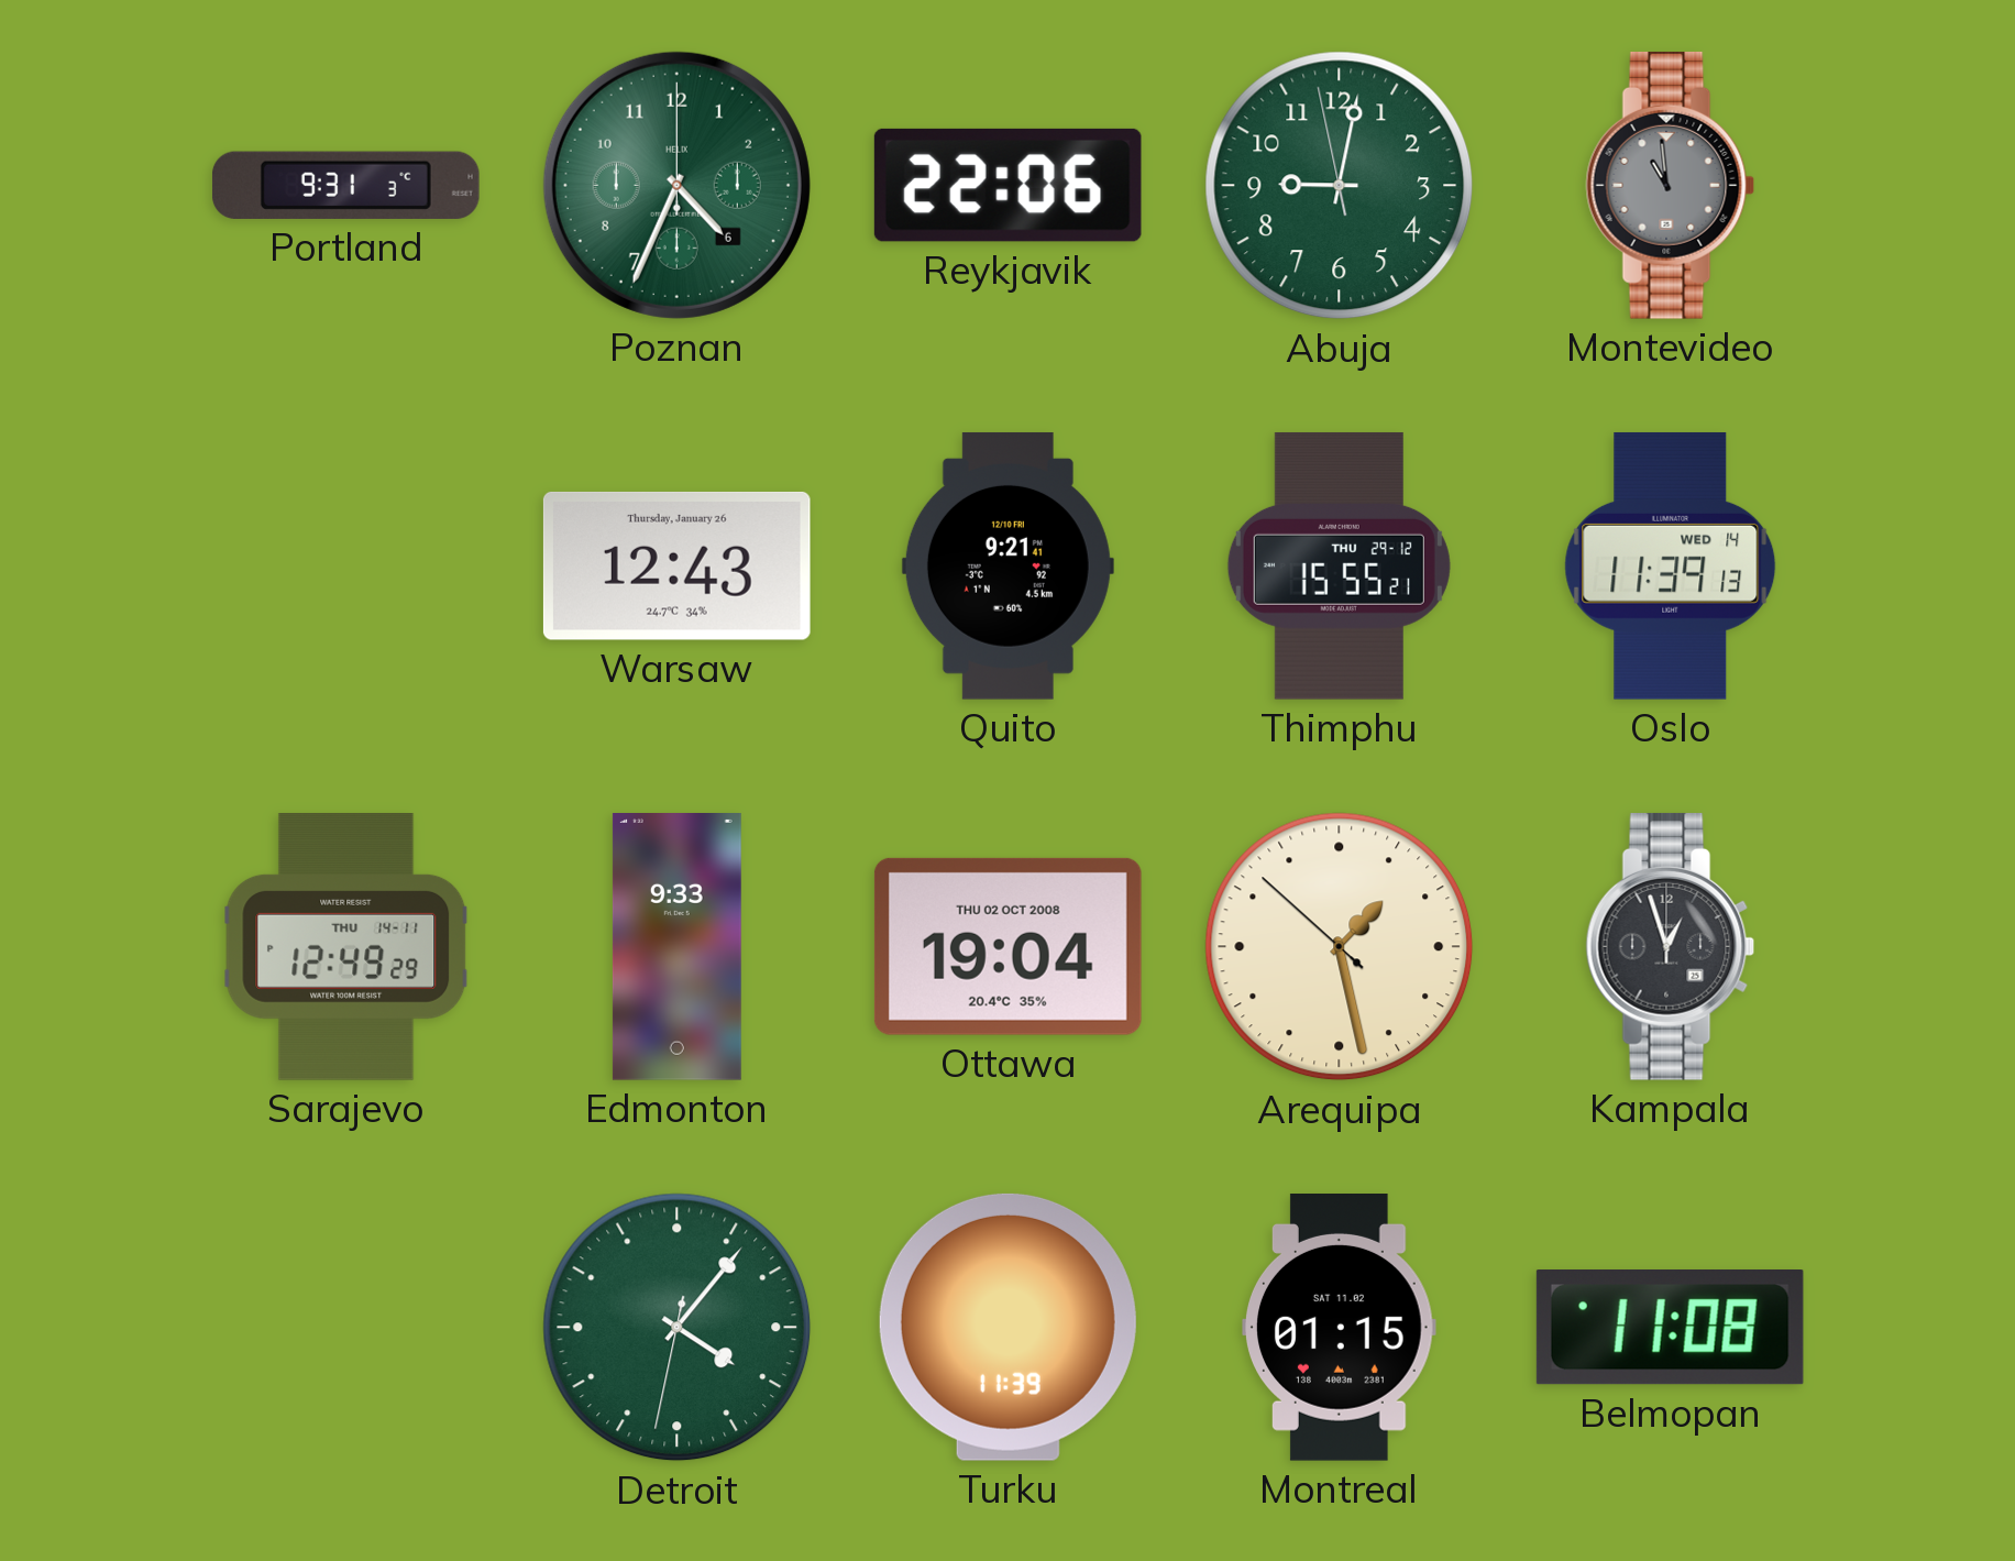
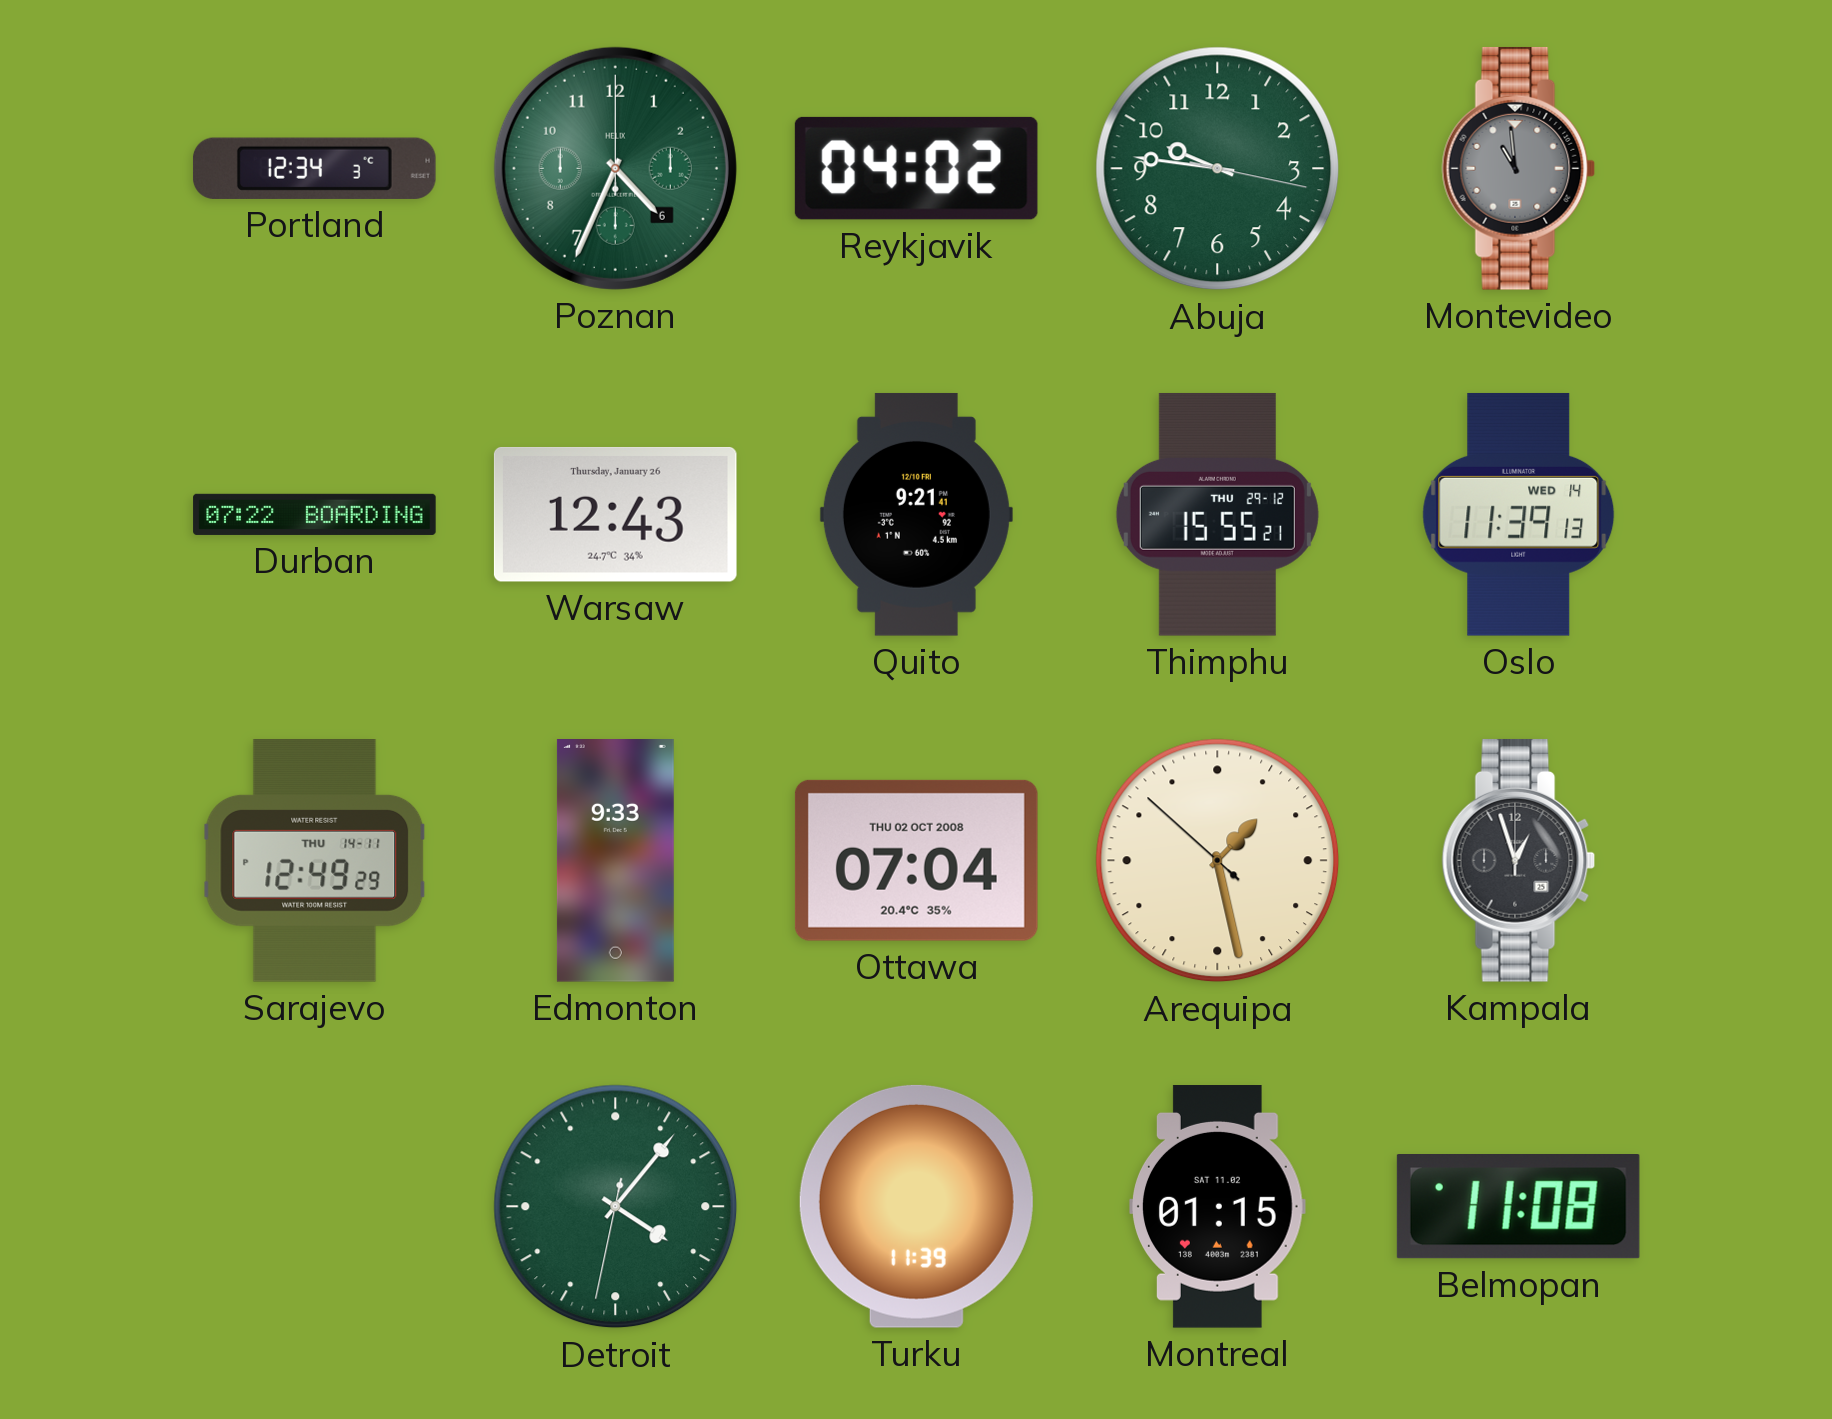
Portland: 9:31 -> 12:34 (314, 168)
Reykjavik: 22:06 -> 04:02 (916, 168)
Abuja: 9:01 -> 9:46 (1218, 169)
Durban: none -> 07:22 (315, 514)
Ottawa: 19:04 -> 07:04 (916, 860)
